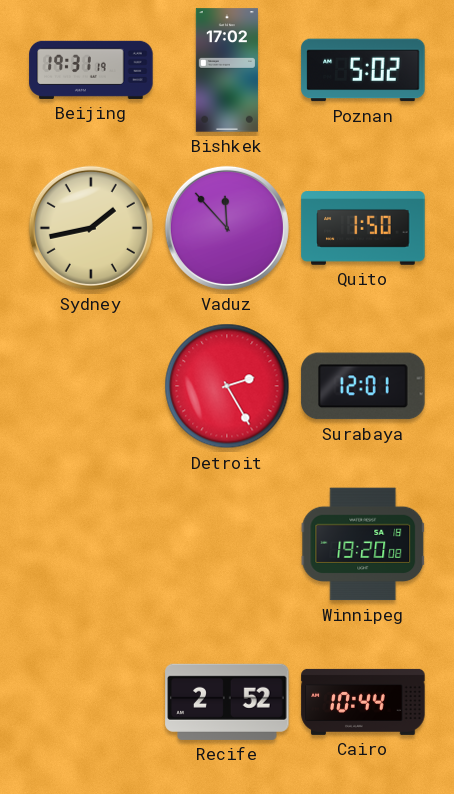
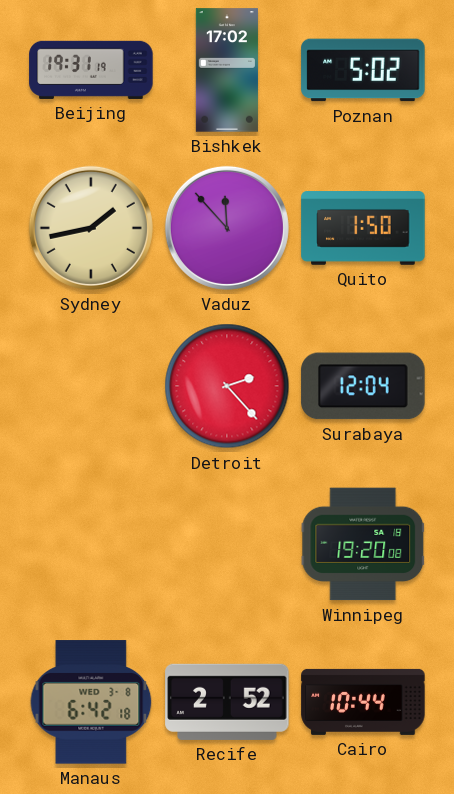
Detroit: 2:25 -> 2:23 (227, 386)
Surabaya: 12:01 -> 12:04 (363, 386)
Manaus: none -> 6:42 (91, 702)
